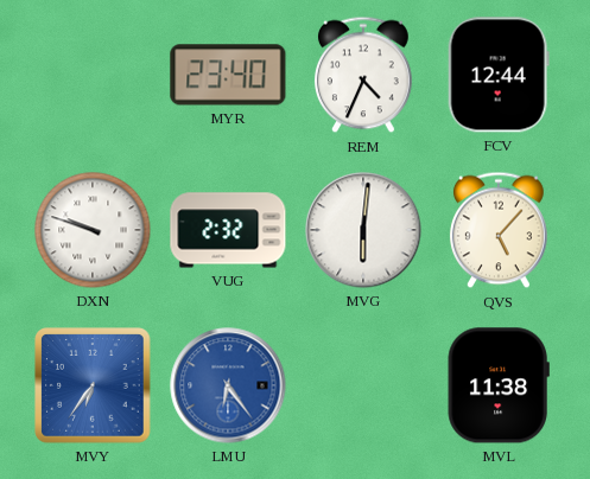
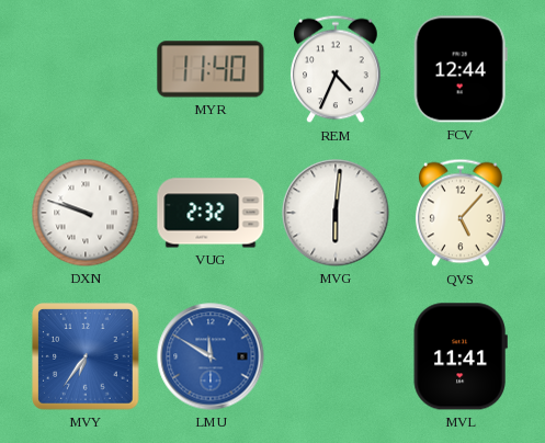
MYR: 23:40 -> 11:40 (211, 69)
LMU: 6:24 -> 11:50 (211, 356)
MVL: 11:38 -> 11:41 (461, 356)
